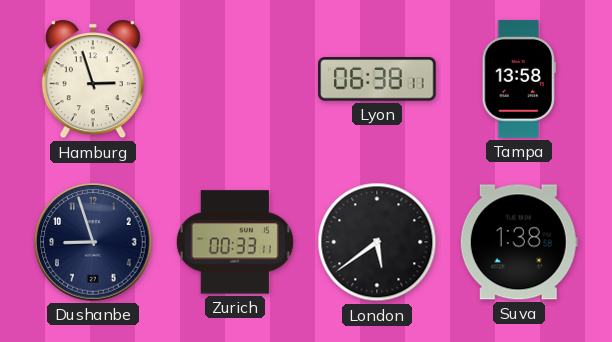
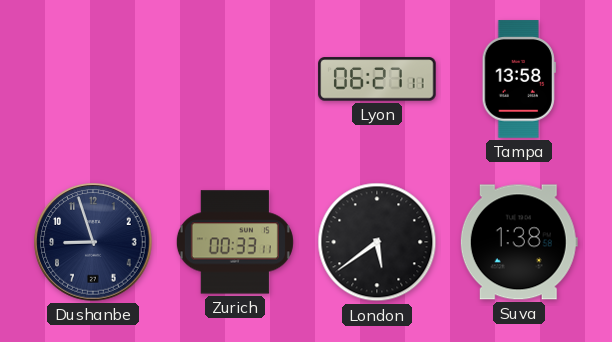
Hamburg: 2:57 -> none (93, 79)
Lyon: 06:38 -> 06:27 (377, 79)
